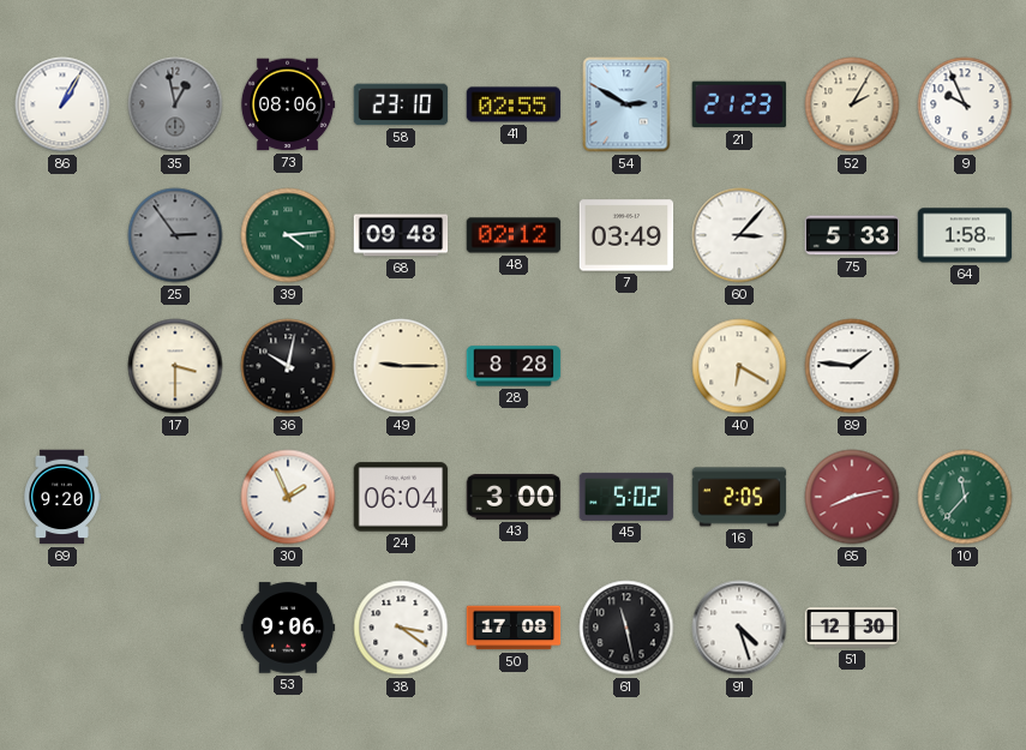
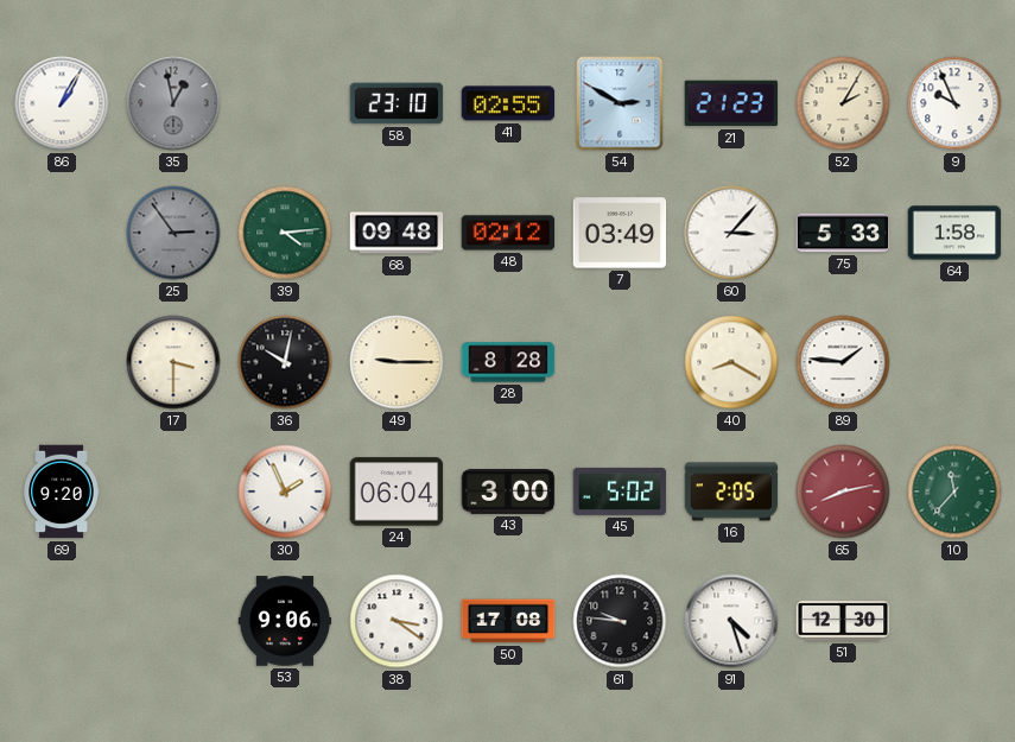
73: 08:06 -> none (288, 104)
40: 6:20 -> 8:20 (731, 362)
61: 11:28 -> 9:46 (620, 621)
